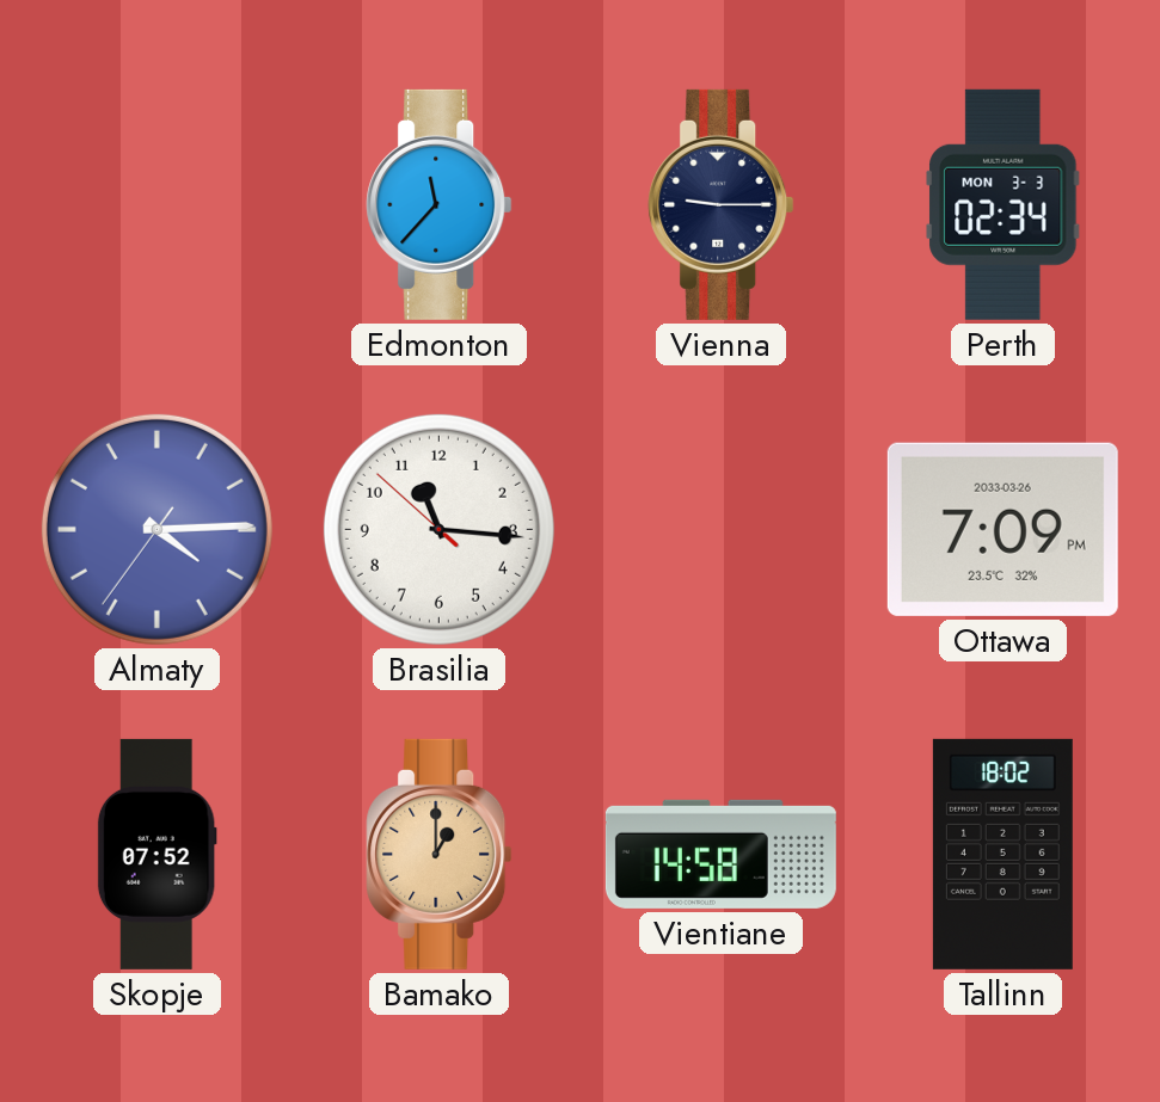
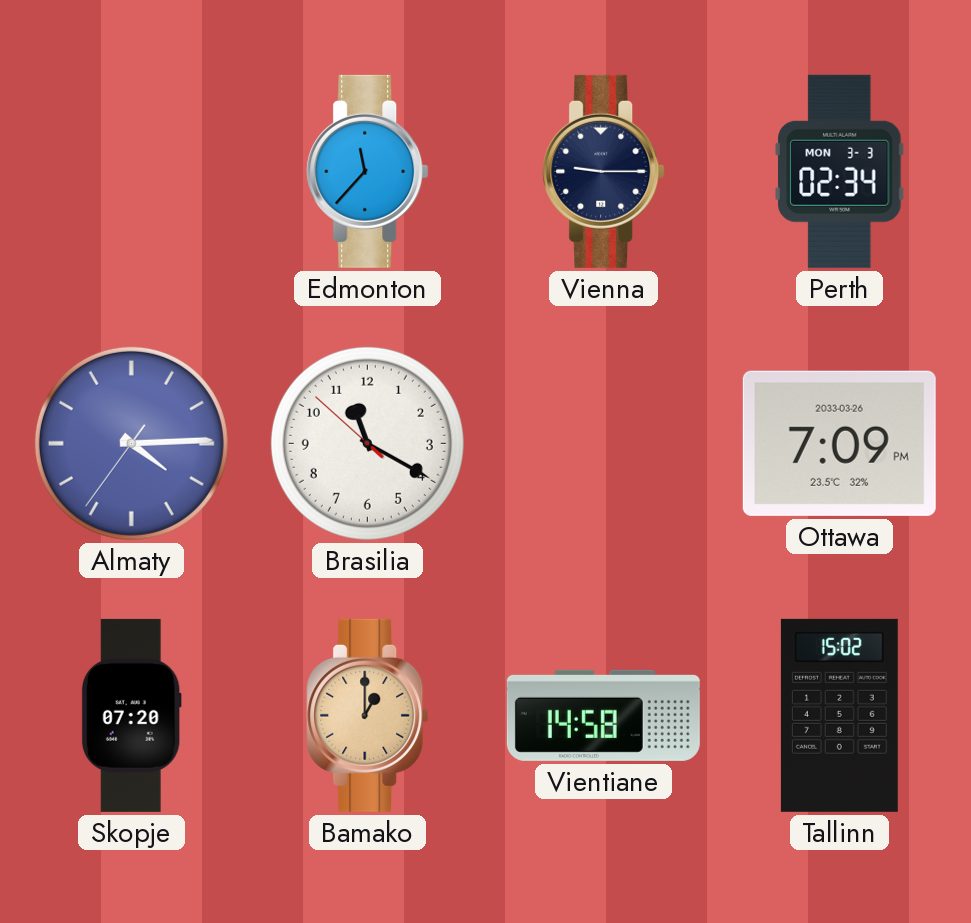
Brasilia: 11:15 -> 11:19 (367, 443)
Skopje: 07:52 -> 07:20 (131, 715)
Tallinn: 18:02 -> 15:02 (839, 715)
